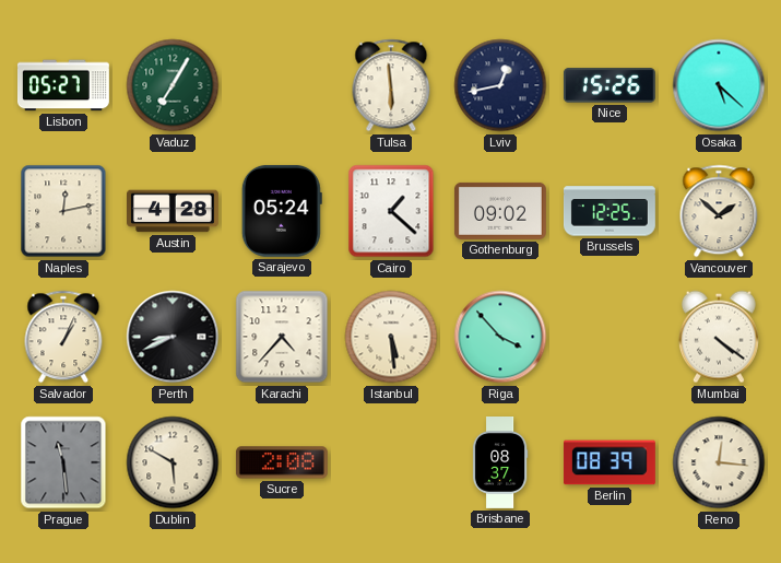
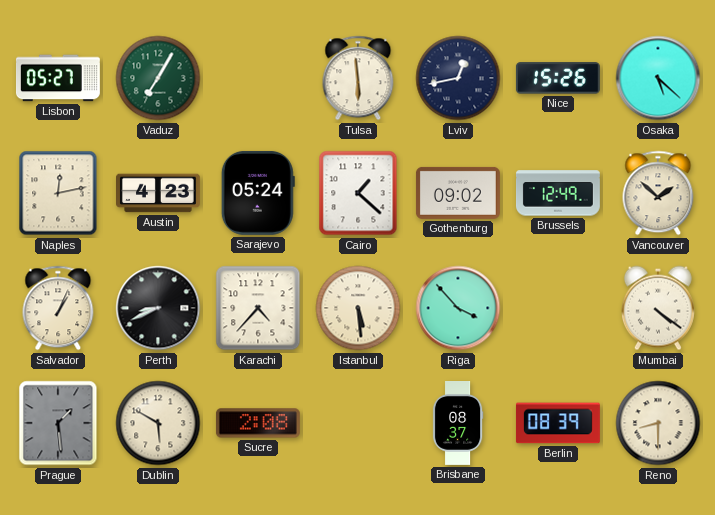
Austin: 4:28 -> 4:23 (159, 193)
Brussels: 12:25 -> 12:49 (558, 193)
Prague: 11:29 -> 1:29 (58, 423)
Reno: 12:16 -> 8:30 (658, 423)
